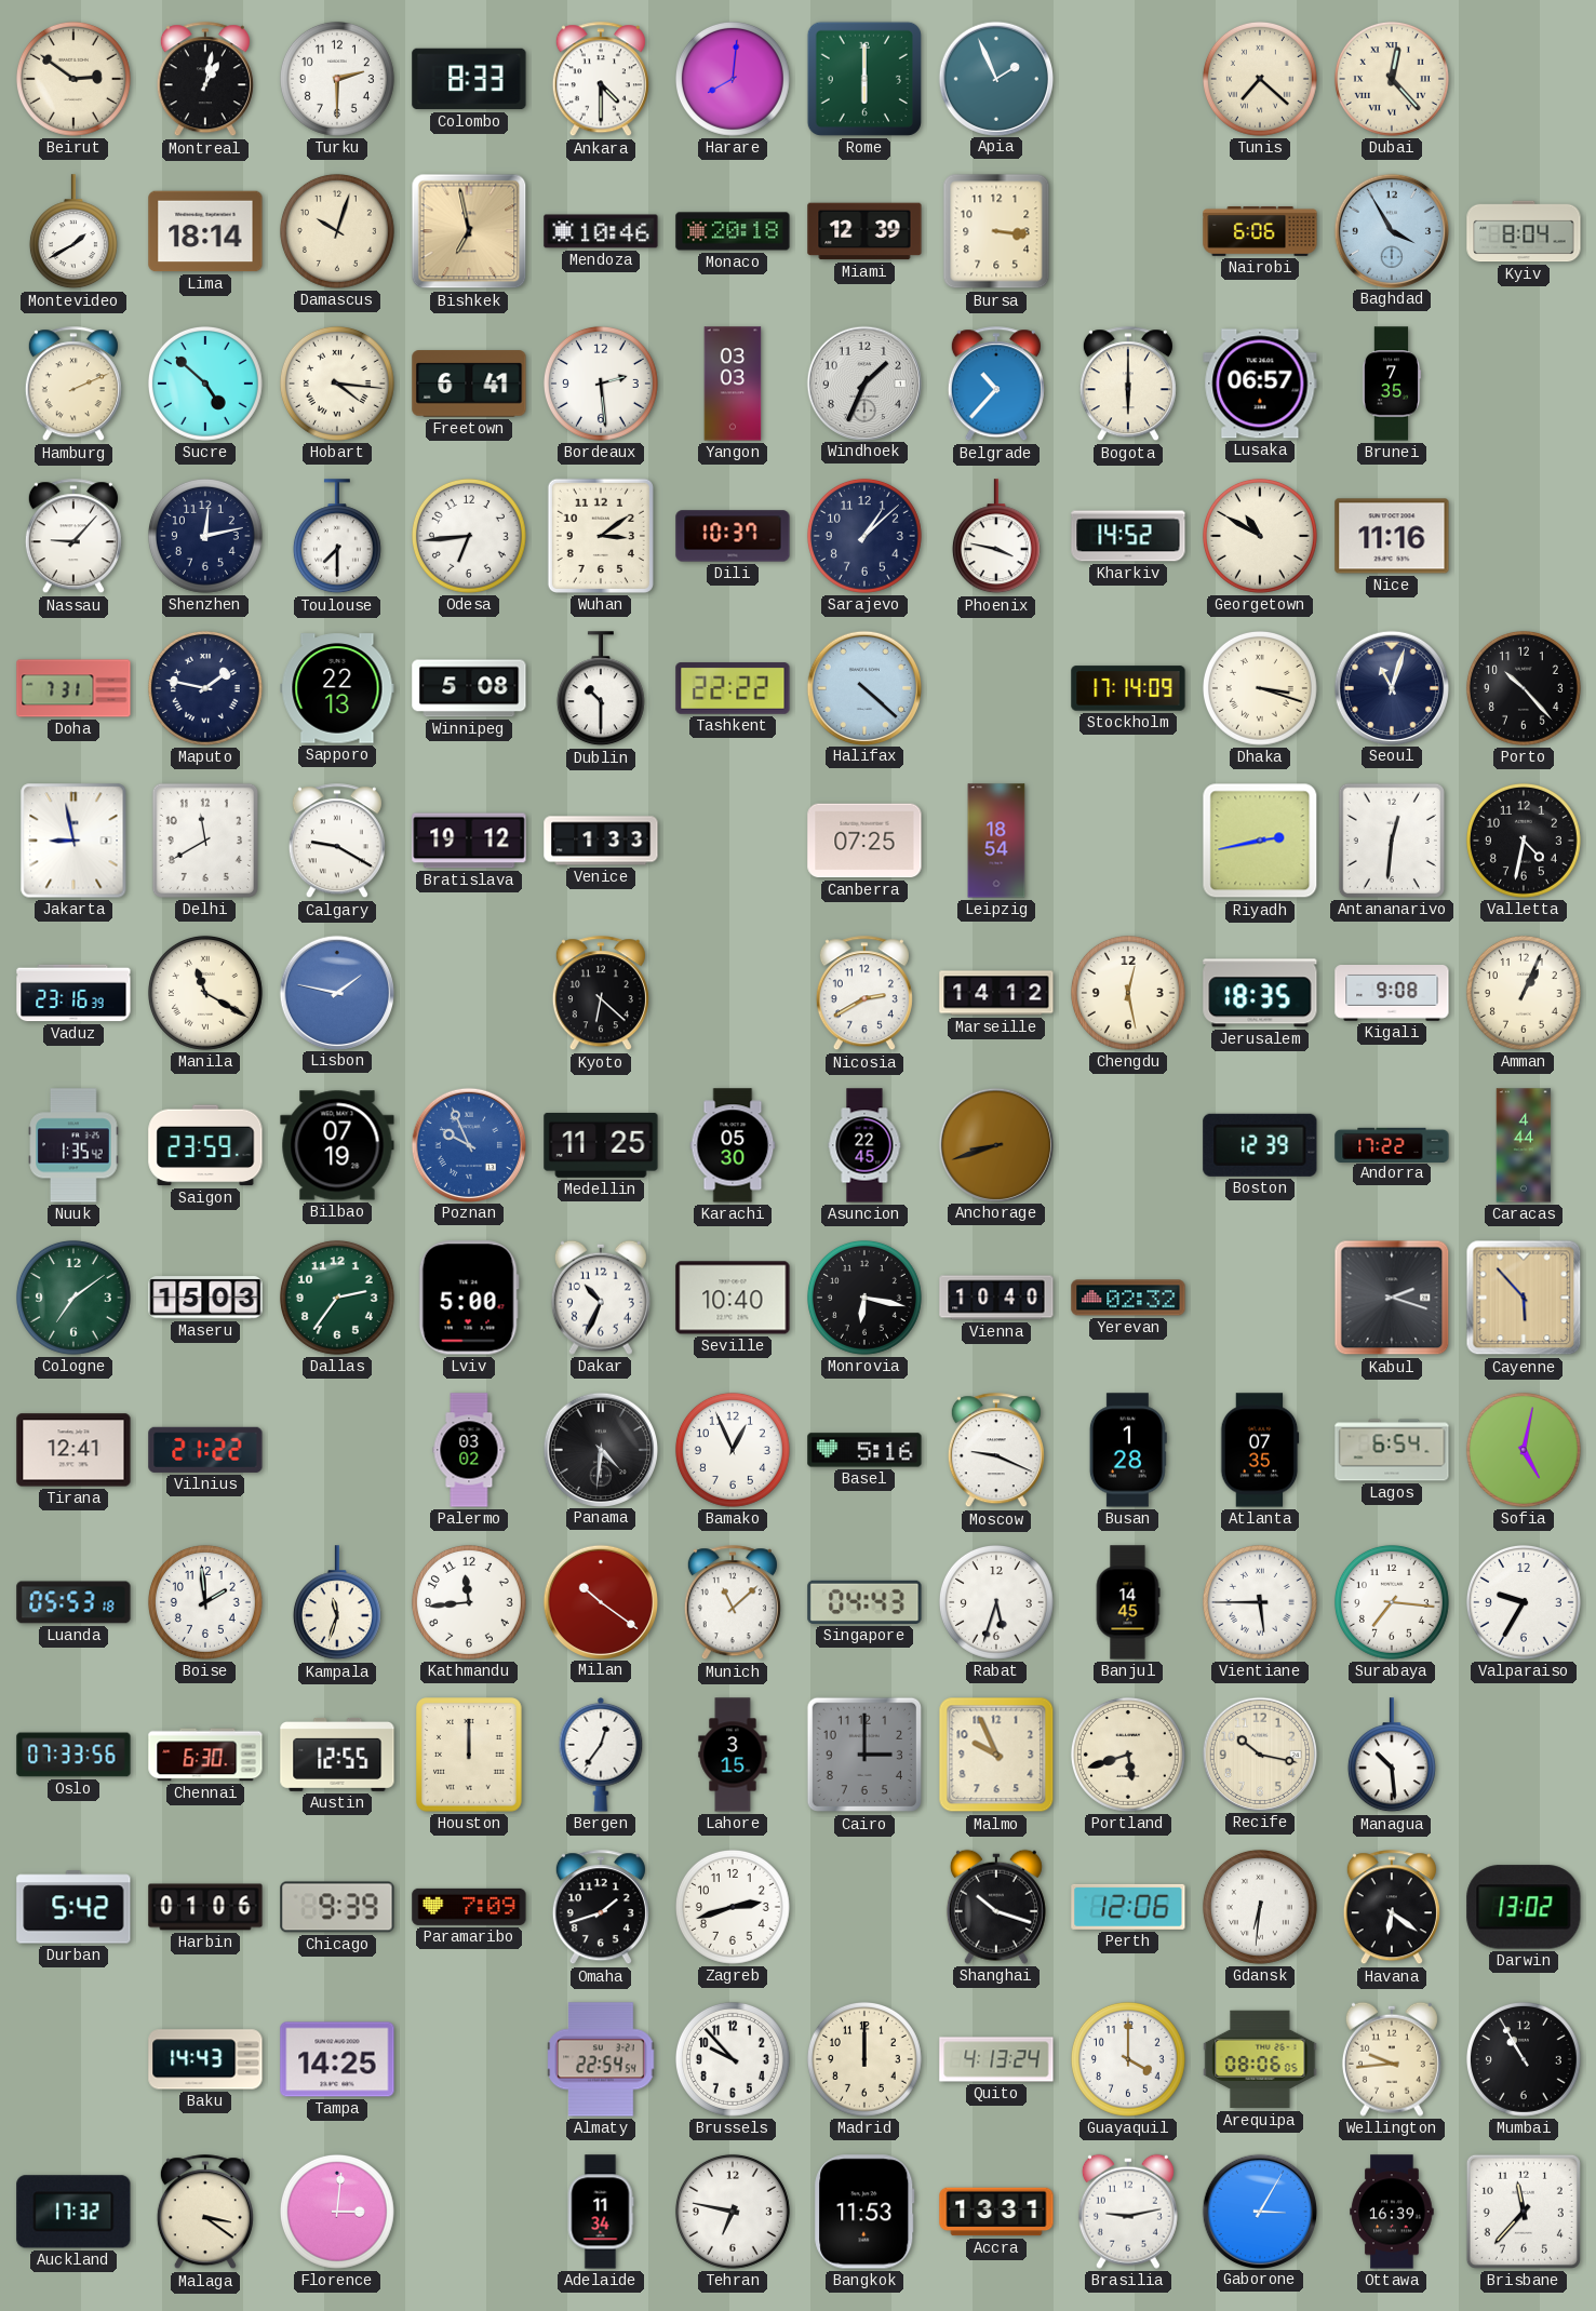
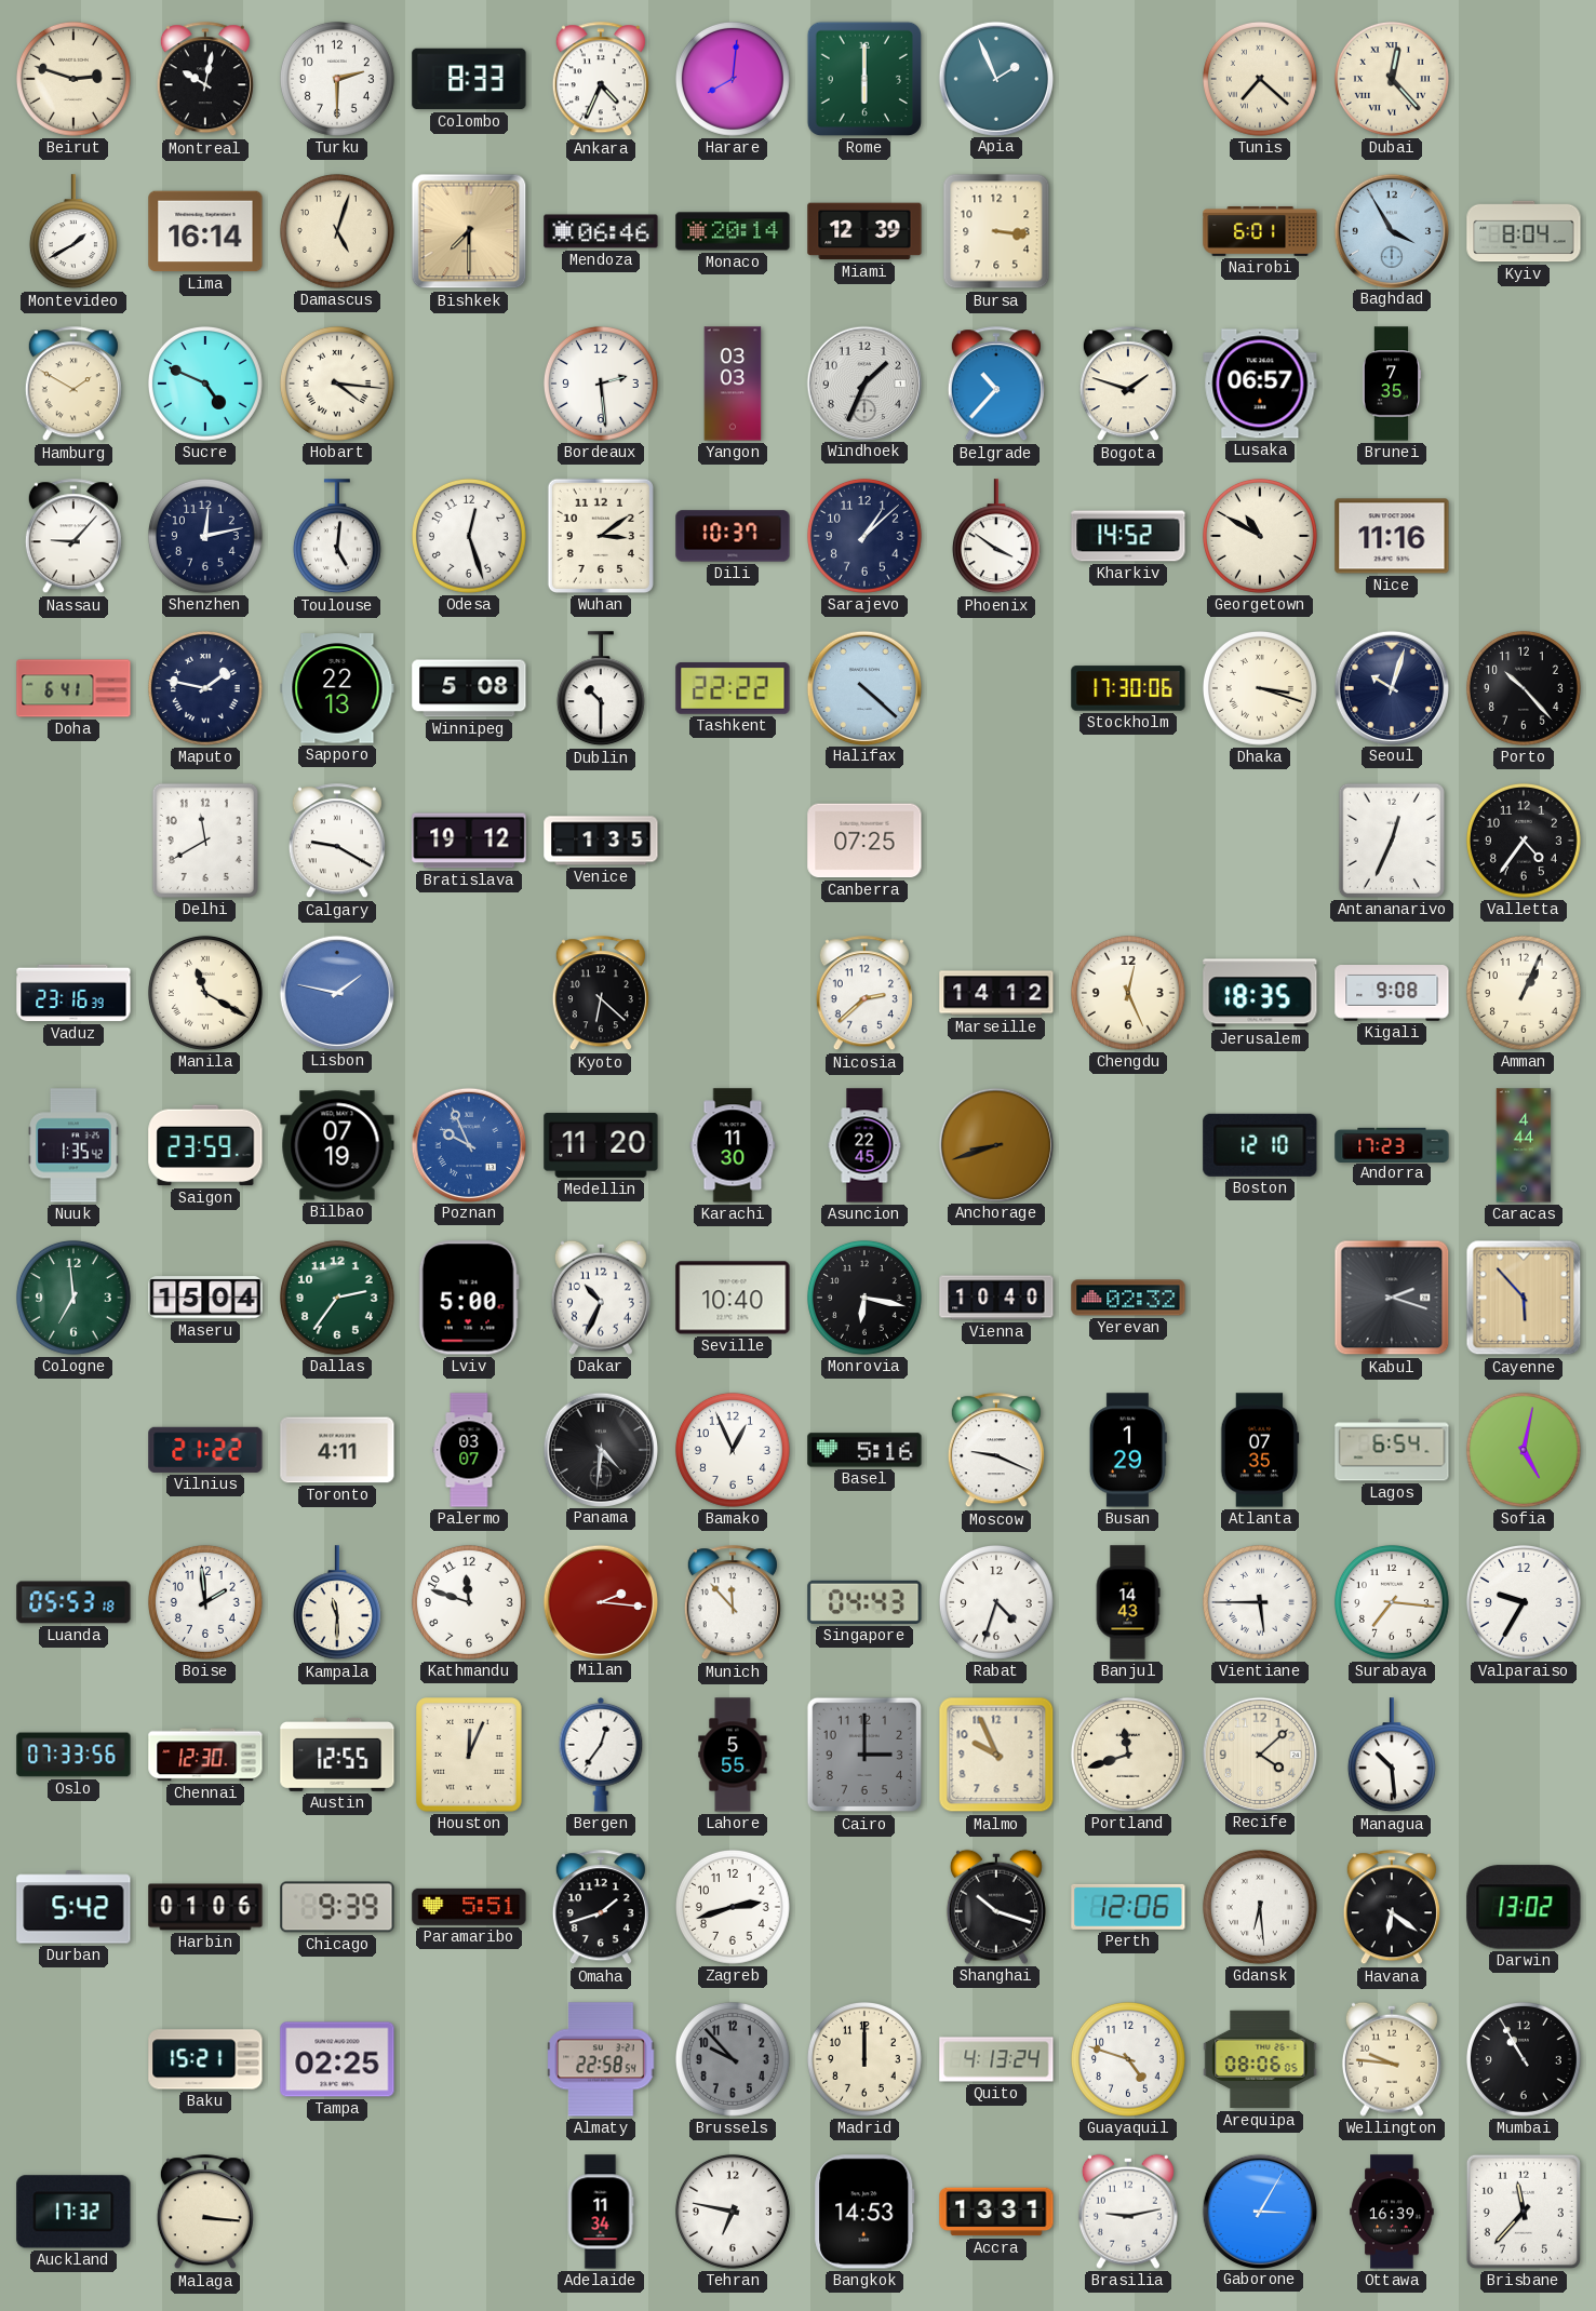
Beirut: 2:51 -> 2:48 (73, 79)
Montreal: 1:02 -> 10:02 (205, 80)
Ankara: 4:30 -> 4:34 (601, 80)
Lima: 18:14 -> 16:14 (205, 231)
Damascus: 10:03 -> 5:03 (337, 231)
Bishkek: 6:58 -> 7:30 (469, 231)
Mendoza: 10:46 -> 06:46 (601, 231)
Monaco: 20:18 -> 20:14 (733, 231)
Nairobi: 6:06 -> 6:01 (1260, 231)
Hamburg: 2:11 -> 1:50 (73, 385)
Sucre: 4:52 -> 4:49 (205, 384)
Freetown: 6:41 -> none (469, 384)
Bogota: 6:00 -> 1:48 (1128, 385)
Toulouse: 7:30 -> 5:01 (337, 537)
Odesa: 6:44 -> 12:27 (469, 536)
Phoenix: 3:47 -> 3:51 (996, 537)
Doha: 7:31 -> 6:41 (73, 688)
Stockholm: 17:14 -> 17:30 (1128, 688)
Seoul: 11:03 -> 10:03 (1391, 687)
Jakarta: 8:58 -> none (73, 841)
Venice: 1:33 -> 1:35 (601, 841)
Leipzig: 18:54 -> none (996, 841)
Riyadh: 2:43 -> none (1260, 841)
Antananarivo: 12:31 -> 12:34 (1392, 841)
Valletta: 4:32 -> 4:36 (1524, 841)
Nicosia: 2:40 -> 2:38 (864, 994)
Chengdu: 12:28 -> 12:26 (1128, 993)
Medellin: 11:25 -> 11:20 (601, 1145)
Karachi: 05:30 -> 11:30 (733, 1145)
Boston: 12:39 -> 12:10 (1260, 1145)
Andorra: 17:22 -> 17:23 (1392, 1144)
Cologne: 7:09 -> 6:59 (73, 1298)
Maseru: 15:03 -> 15:04 (205, 1298)
Tirana: 12:41 -> none (73, 1450)
Toronto: none -> 4:11 (337, 1450)
Palermo: 03:02 -> 03:07 (469, 1450)
Busan: 1:28 -> 1:29 (1128, 1450)
Kampala: 11:33 -> 11:30 (337, 1603)
Kathmandu: 11:44 -> 11:48 (469, 1602)
Milan: 10:21 -> 2:16 (600, 1601)
Munich: 11:08 -> 11:53 (733, 1603)
Rabat: 5:33 -> 4:33 (996, 1602)
Banjul: 14:45 -> 14:43 (1128, 1602)
Chennai: 6:30 -> 12:30 (205, 1755)
Houston: 12:00 -> 12:04 (469, 1755)
Lahore: 3:15 -> 5:55 (733, 1755)
Portland: 5:42 -> 11:42 (1128, 1755)
Recife: 10:17 -> 4:08 (1259, 1754)
Paramaribo: 7:09 -> 5:51 (469, 1907)
Gdansk: 6:31 -> 6:29 (1260, 1907)
Baku: 14:43 -> 15:21 (205, 2059)
Tampa: 14:25 -> 02:25 (337, 2059)
Almaty: 22:54 -> 22:58 (601, 2059)
Brussels dial: white -> grey (733, 2059)
Guayaquil: 4:00 -> 4:48 (1128, 2059)
Wellington: 9:44 -> 9:46 (1392, 2059)
Malaga: 3:21 -> 3:16 (205, 2213)
Florence: 3:01 -> none (337, 2212)
Bangkok: 11:53 -> 14:53 (864, 2212)
